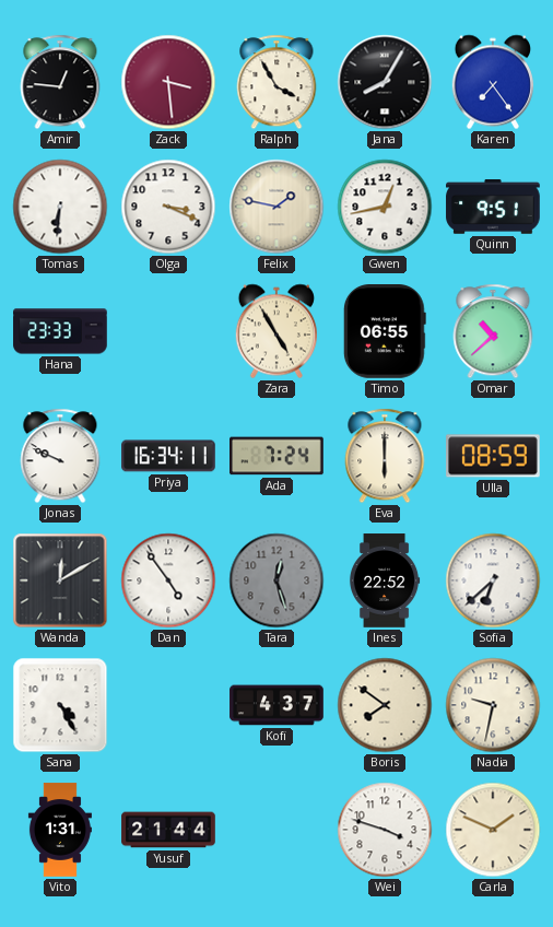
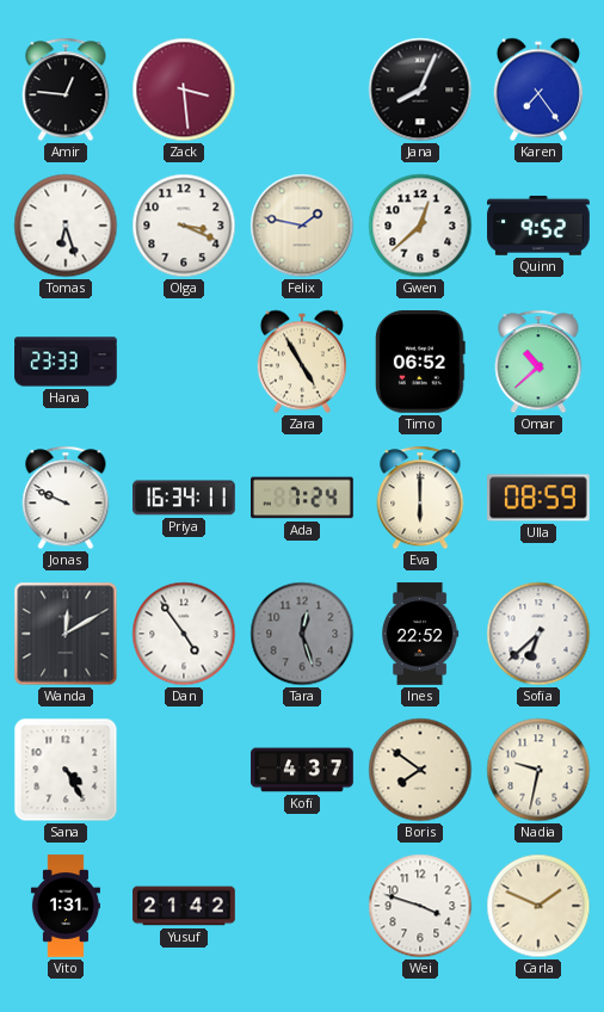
Ralph: 3:55 -> none (276, 82)
Jana: 8:05 -> 8:04 (420, 90)
Tomas: 6:31 -> 6:27 (66, 226)
Gwen: 12:43 -> 12:38 (420, 226)
Quinn: 9:51 -> 9:52 (538, 226)
Timo: 06:55 -> 06:52 (420, 363)
Yusuf: 21:44 -> 21:42 (184, 906)
